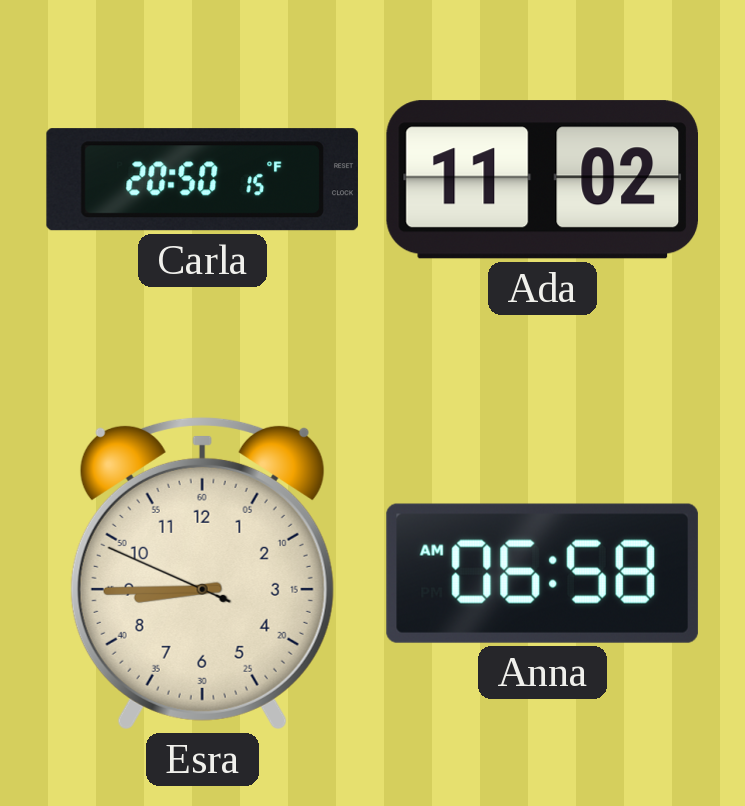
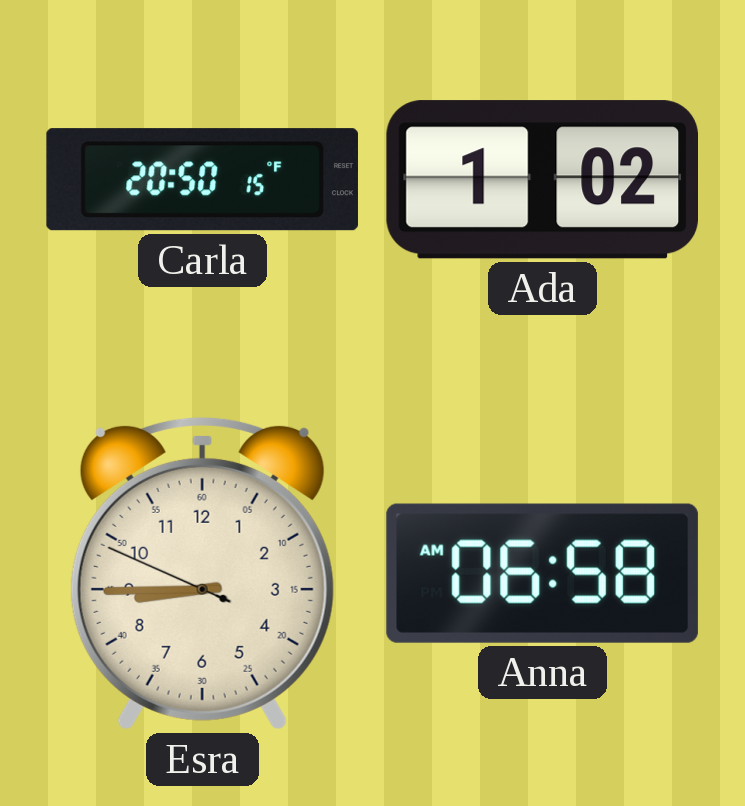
Ada: 11:02 -> 1:02 (542, 180)
